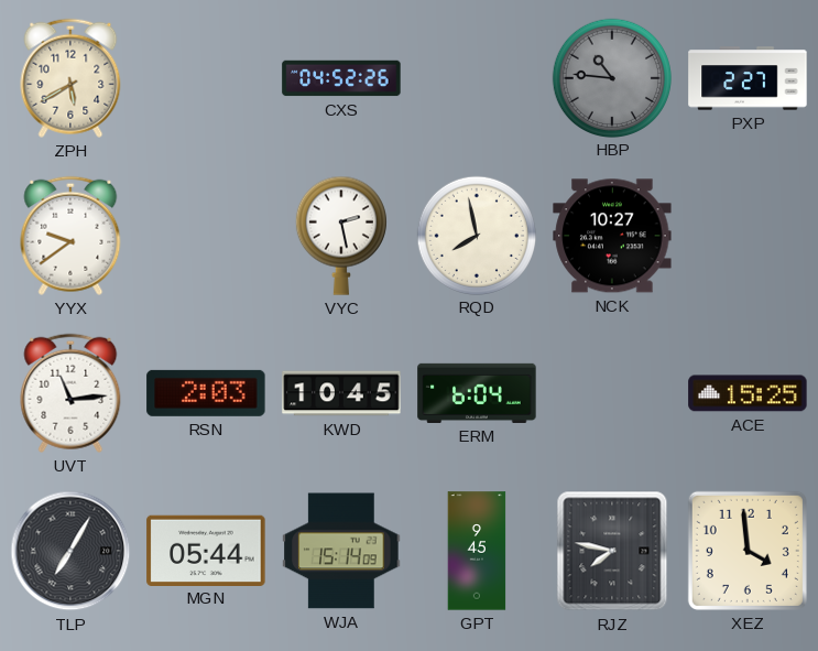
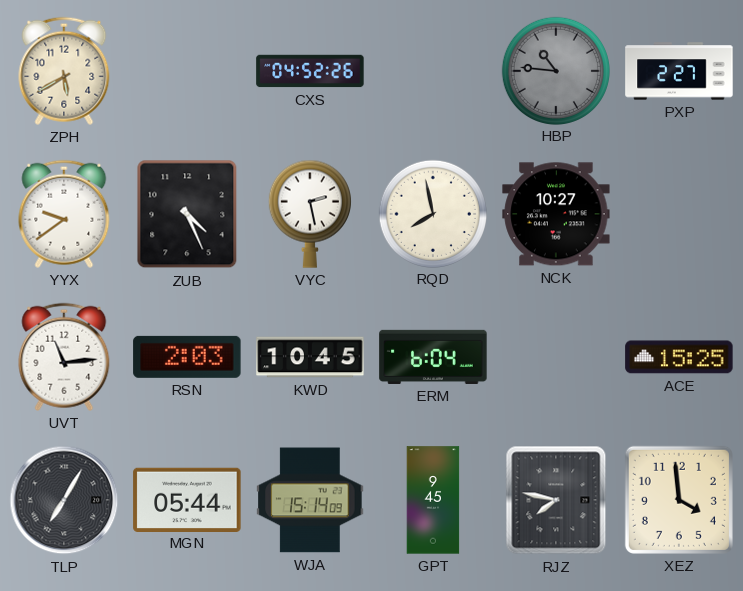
ZUB: none -> 4:26 (187, 214)
